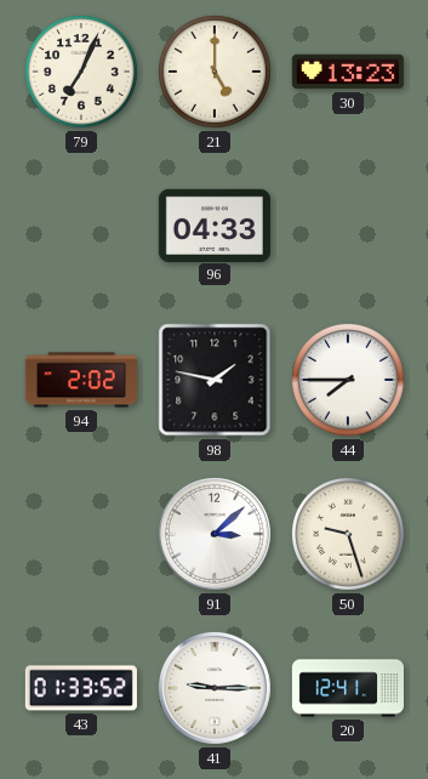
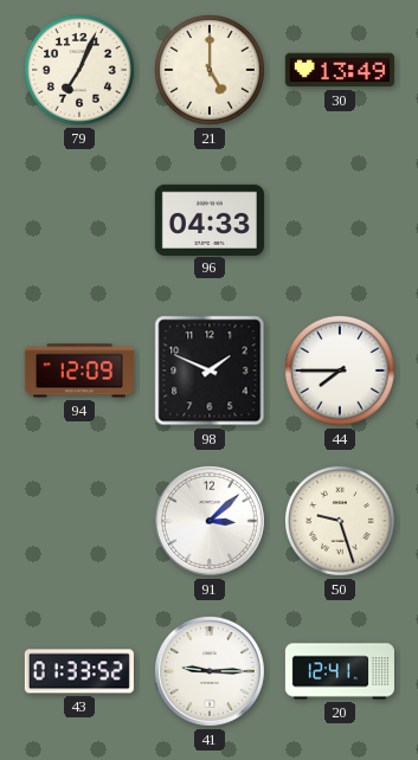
30: 13:23 -> 13:49 (340, 70)
94: 2:02 -> 12:09 (79, 371)
98: 1:47 -> 1:49 (210, 371)
